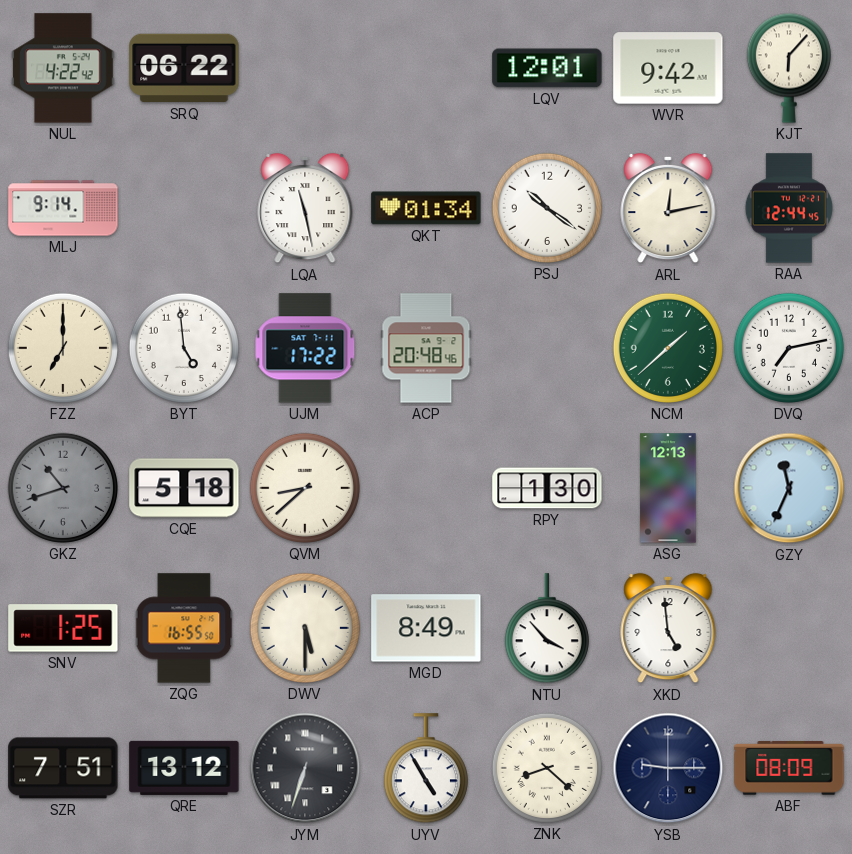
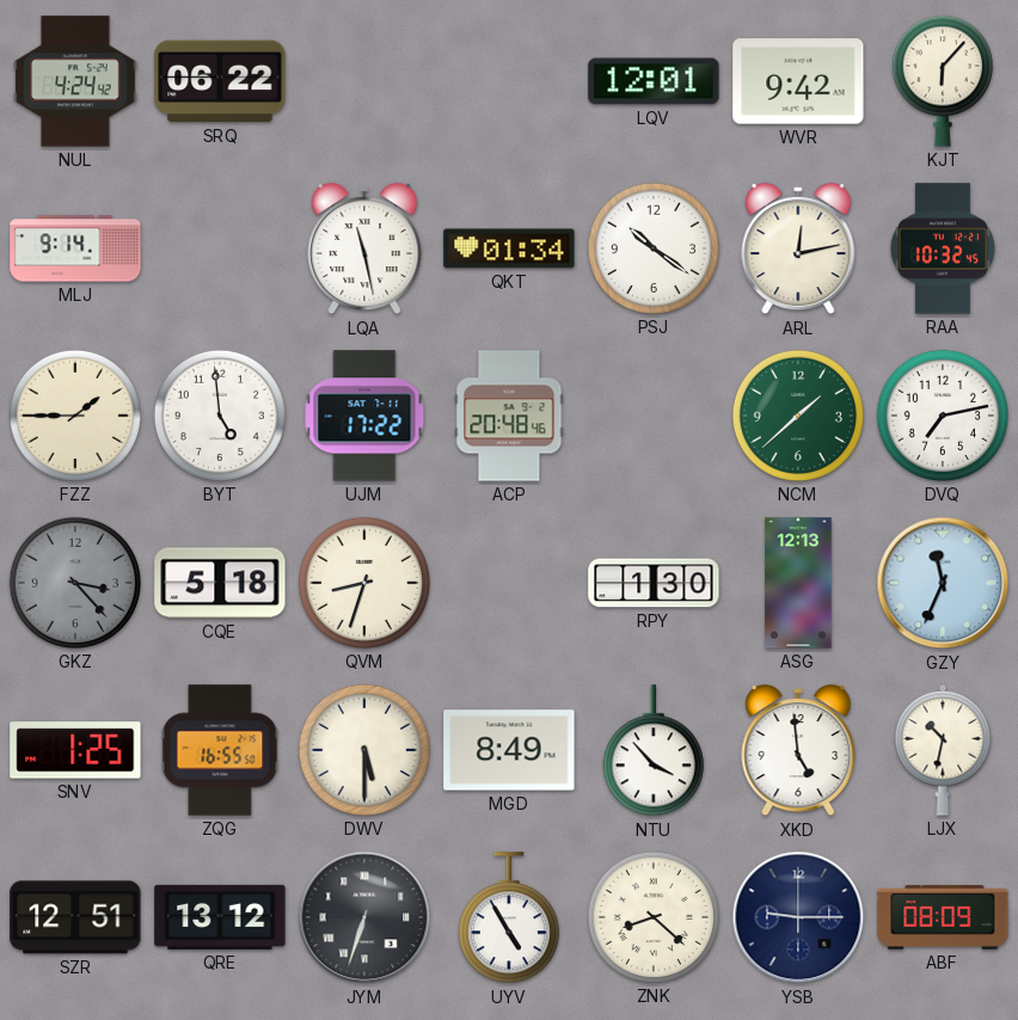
NUL: 4:22 -> 4:24 (75, 81)
RAA: 12:44 -> 10:32 (943, 248)
FZZ: 7:00 -> 1:45 (75, 416)
GKZ: 10:42 -> 3:23 (75, 583)
QVM: 8:38 -> 8:33 (364, 583)
LJX: none -> 10:32 (943, 750)
SZR: 7:51 -> 12:51 (75, 917)
